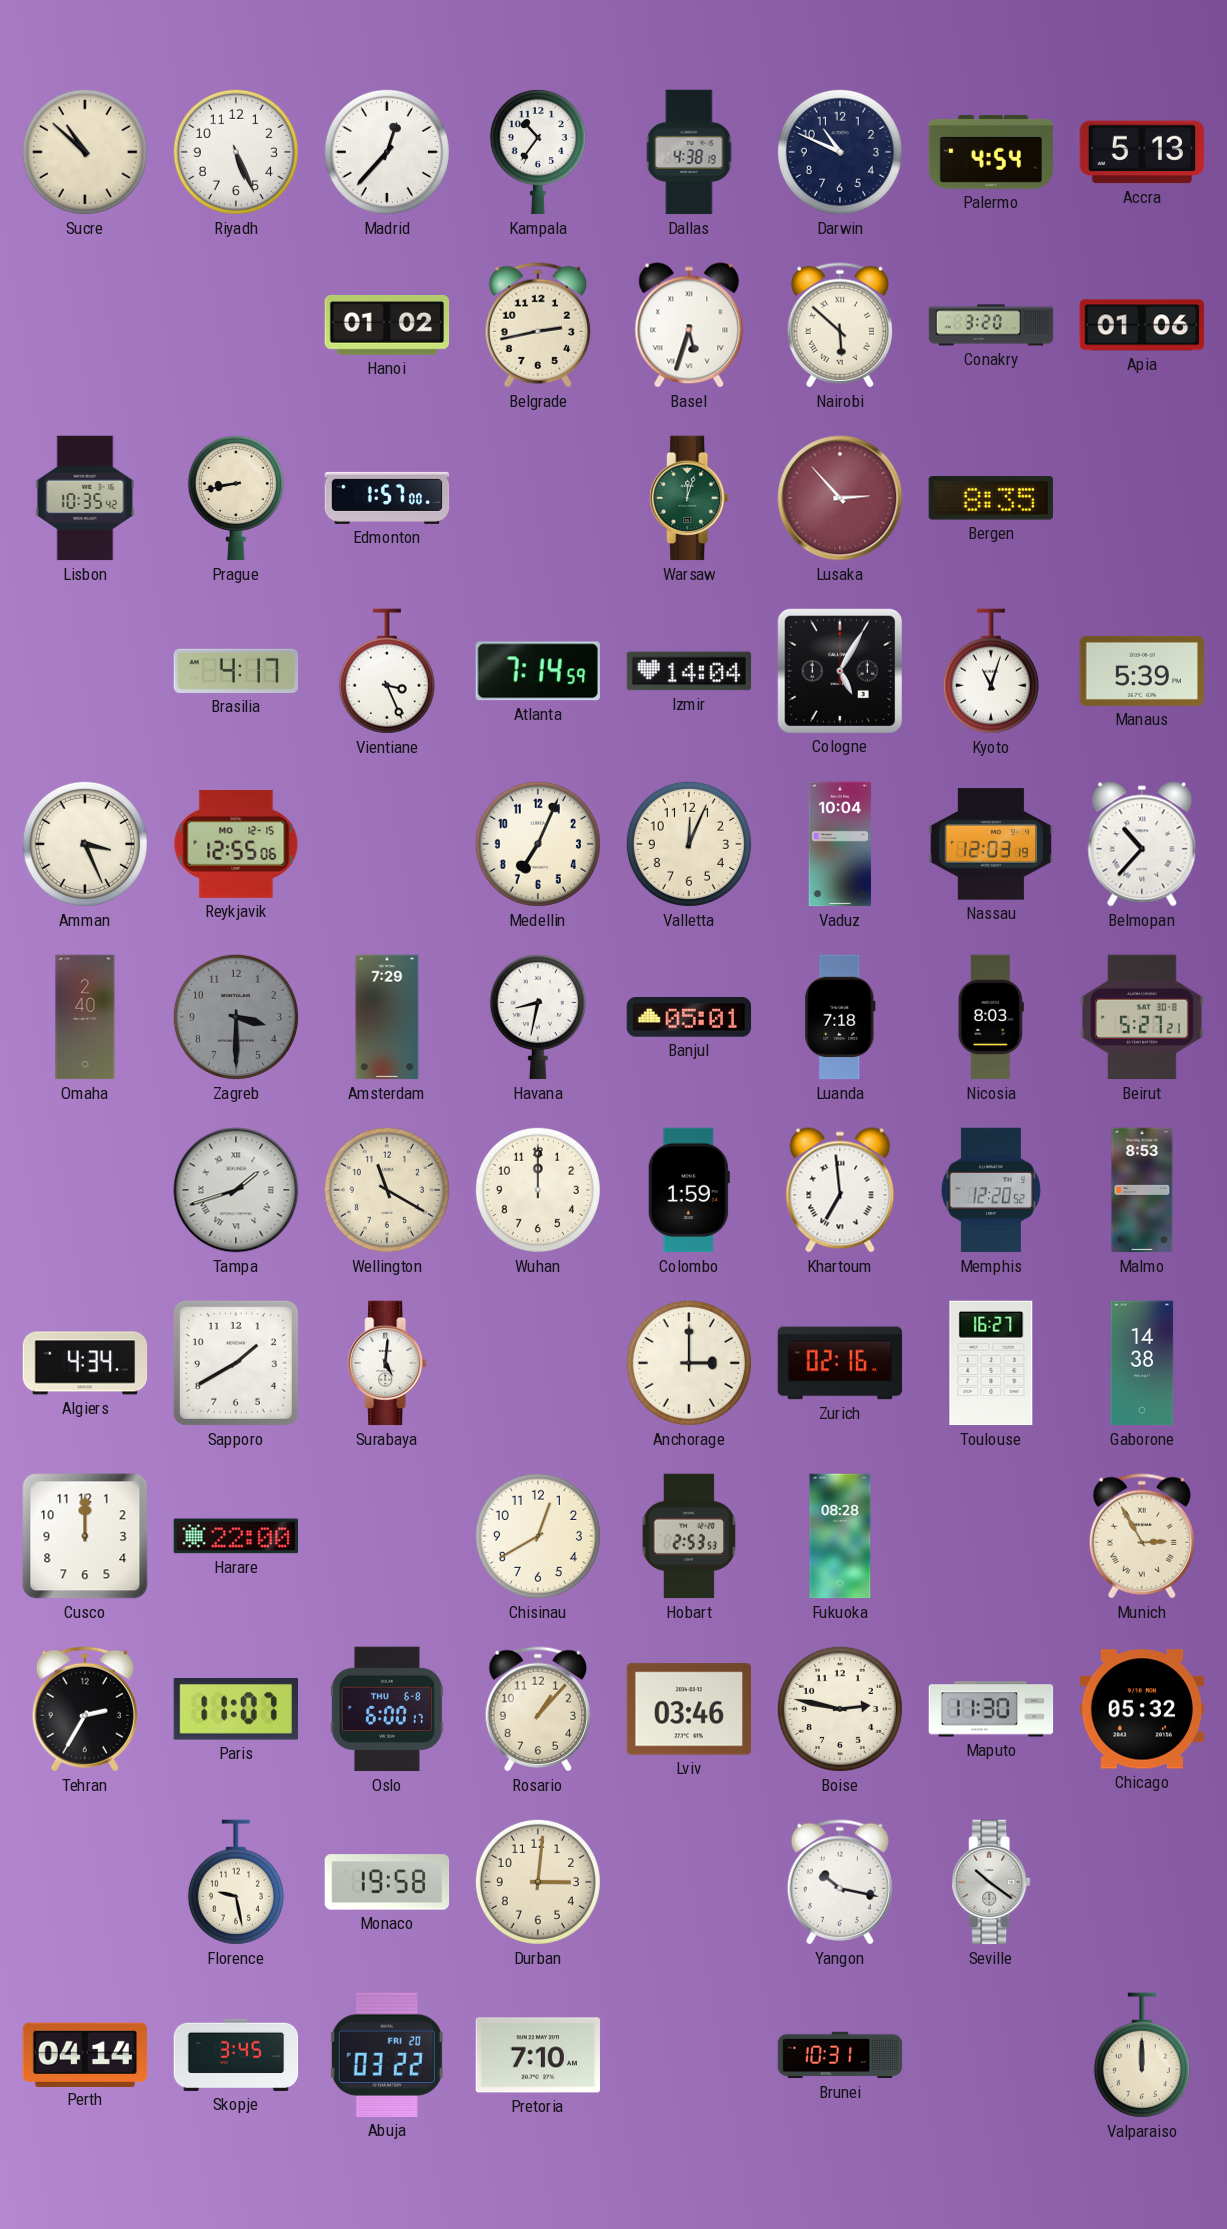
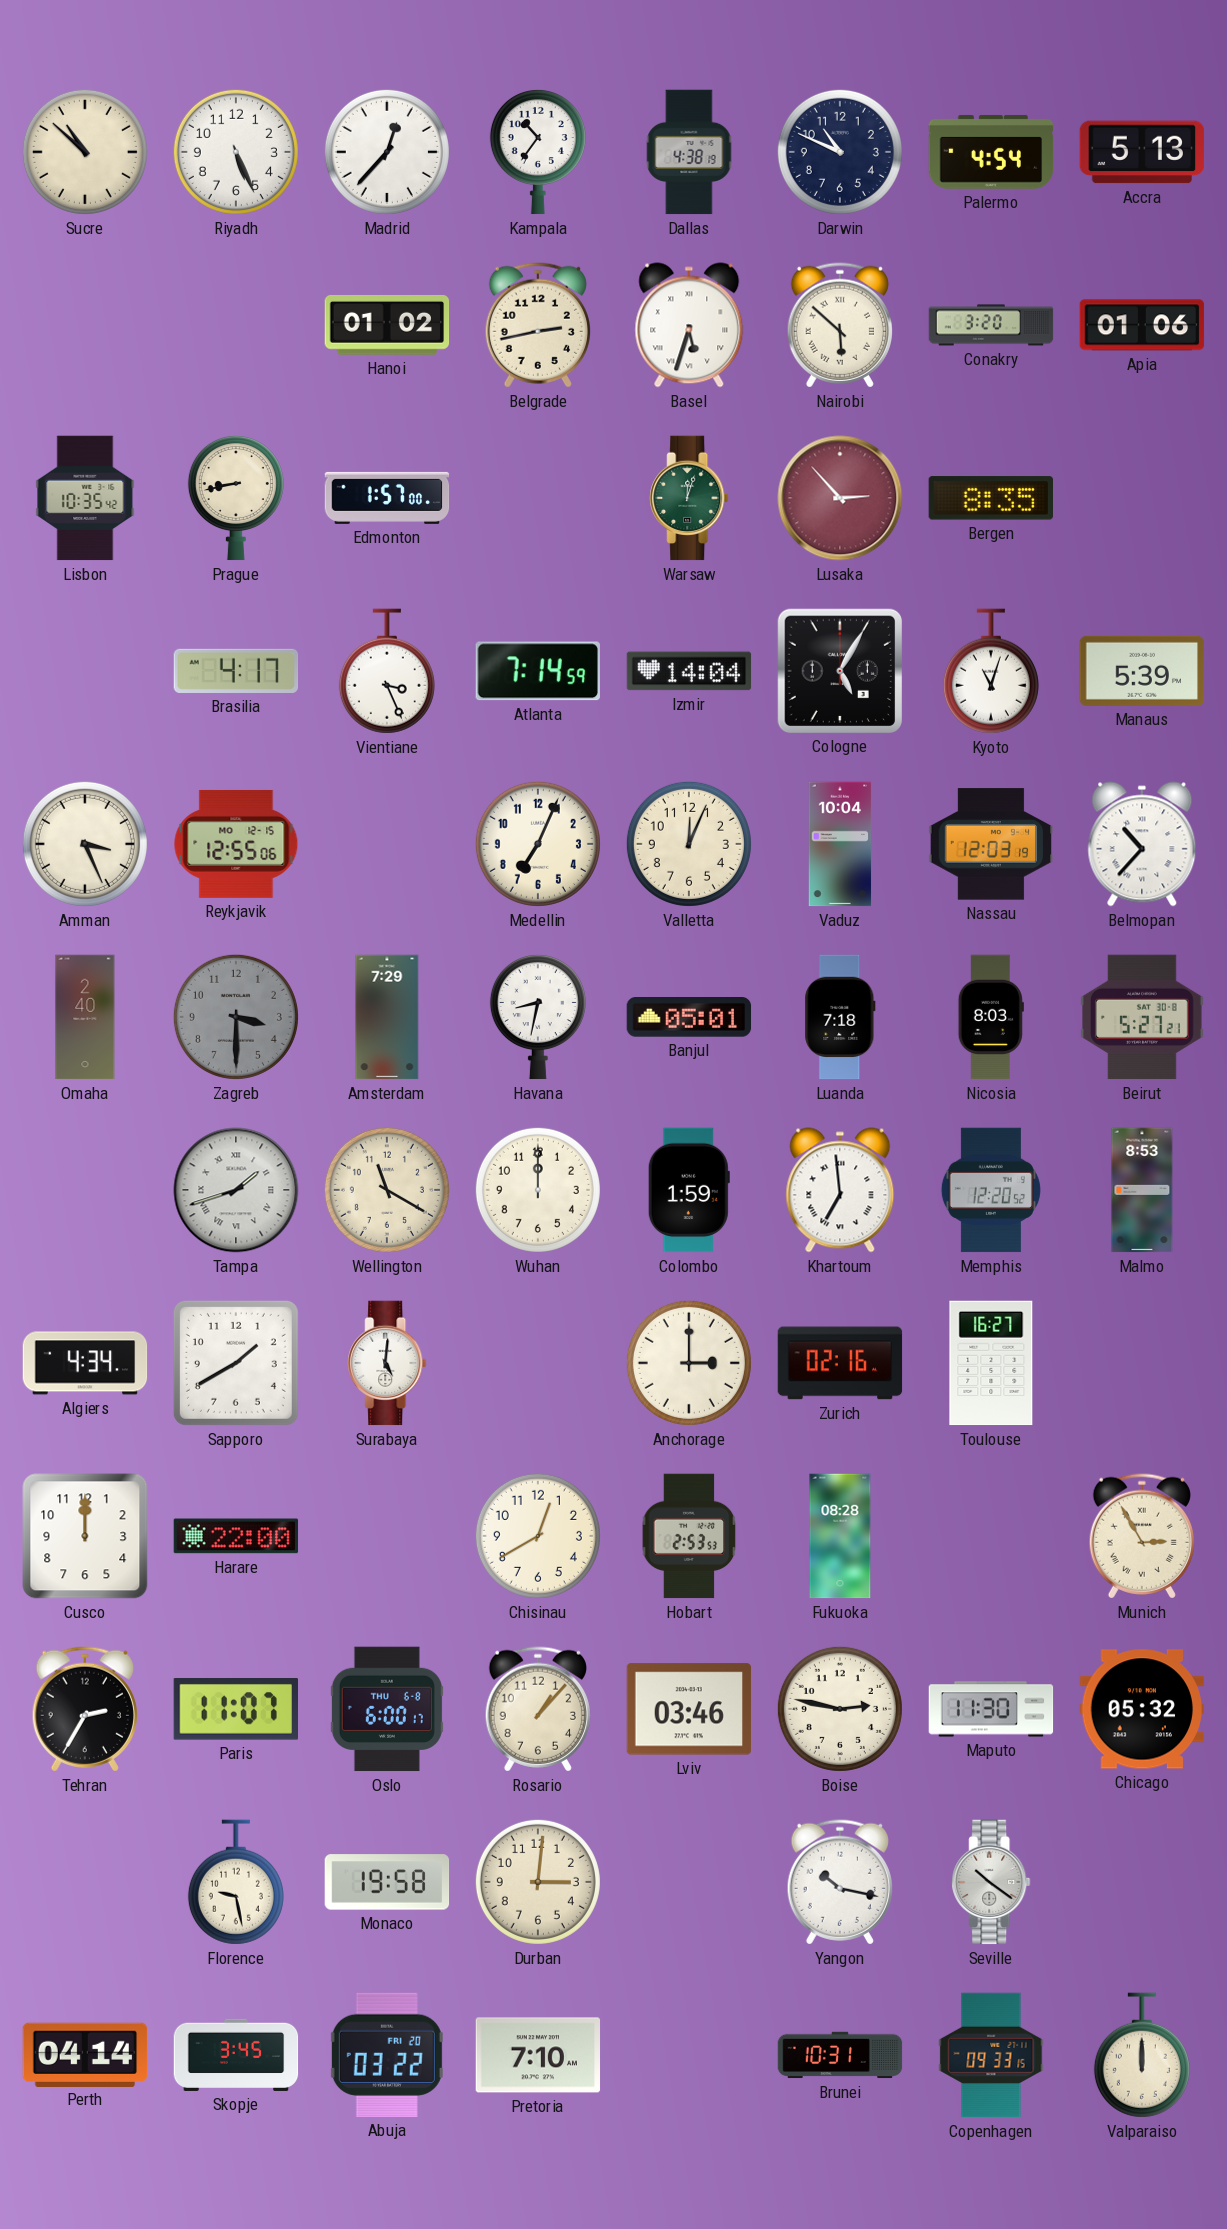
Gaborone: 14:38 -> none (1142, 1363)
Copenhagen: none -> 09:33 (991, 2055)
